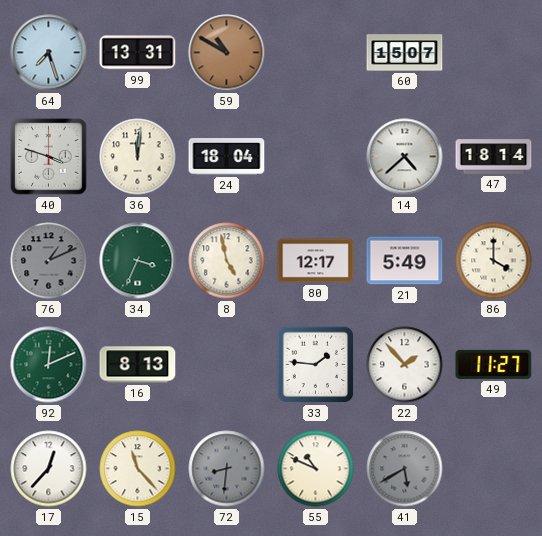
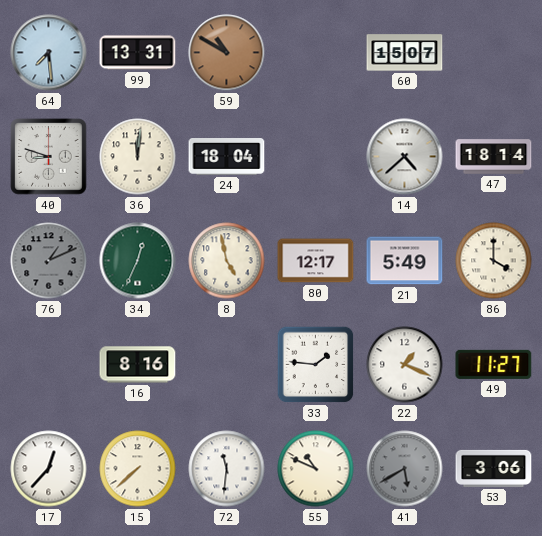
64: 7:27 -> 7:29 (49, 53)
40: 3:48 -> 8:48 (49, 157)
34: 3:34 -> 12:34 (138, 261)
92: 12:11 -> none (49, 365)
16: 8:13 -> 8:16 (138, 365)
22: 1:53 -> 1:19 (405, 365)
15: 11:23 -> 7:38 (138, 469)
72: 8:31 -> 11:31 (227, 469)
72 dial: grey -> white (227, 469)
53: none -> 3:06 (494, 468)
